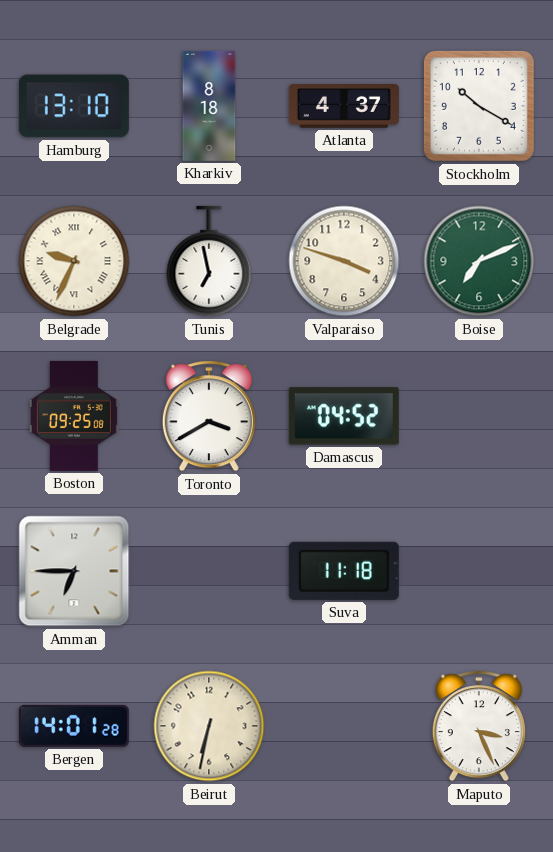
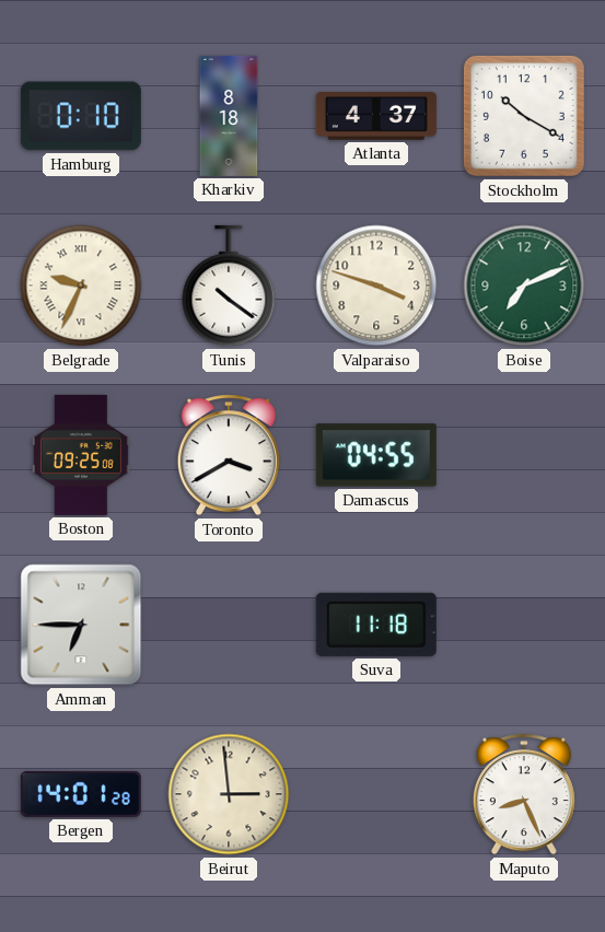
Hamburg: 13:10 -> 0:10 (81, 116)
Tunis: 6:58 -> 10:21 (229, 286)
Damascus: 04:52 -> 04:55 (376, 455)
Beirut: 6:32 -> 2:59 (229, 794)
Maputo: 3:26 -> 8:26 (524, 794)
